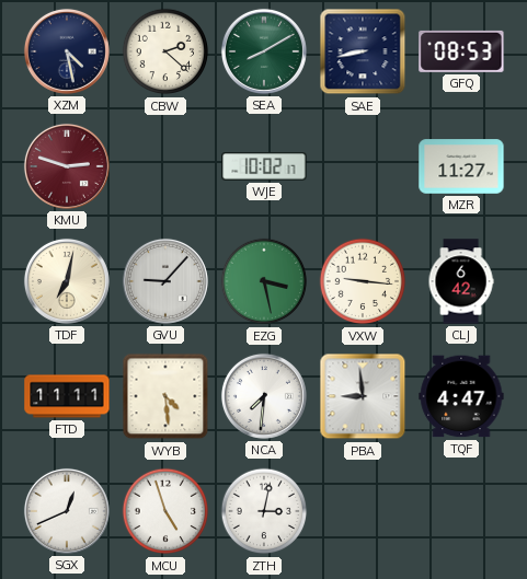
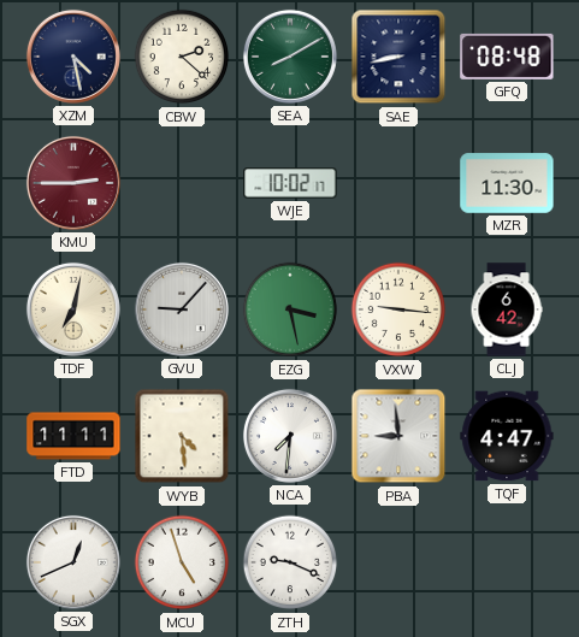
GFQ: 08:53 -> 08:48 (507, 57)
KMU: 2:48 -> 2:45 (73, 183)
MZR: 11:27 -> 11:30 (507, 183)
ZTH: 3:02 -> 9:19 (290, 562)
